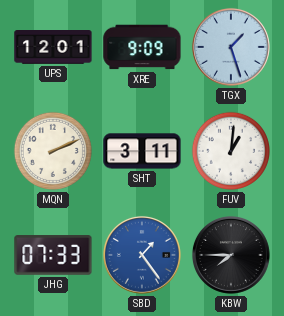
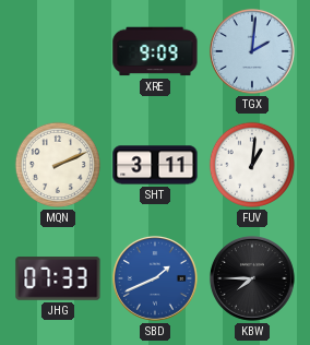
UPS: 12:01 -> none (53, 48)
TGX: 1:27 -> 2:01 (252, 51)
SBD: 1:24 -> 1:41 (155, 278)
